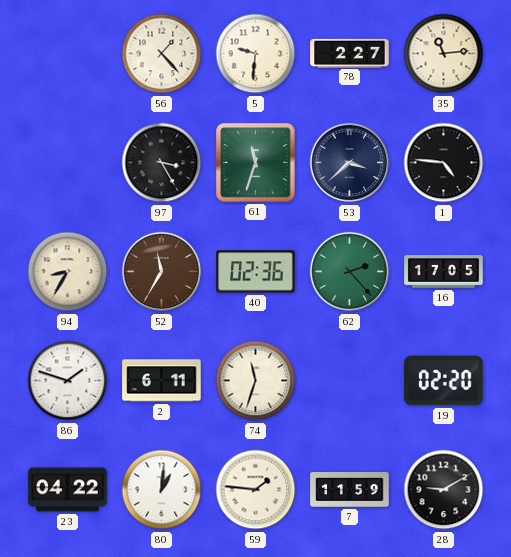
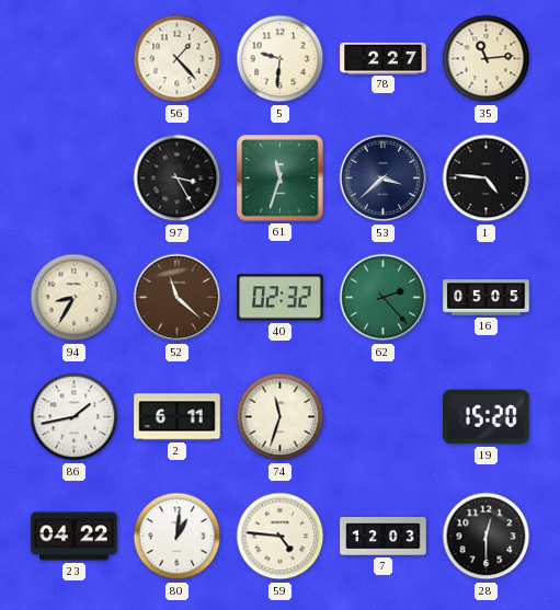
52: 11:35 -> 11:22 (178, 298)
40: 02:36 -> 02:32 (281, 298)
16: 17:05 -> 05:05 (487, 298)
86: 1:48 -> 1:43 (75, 417)
19: 02:20 -> 15:20 (487, 417)
59: 1:46 -> 4:46 (281, 537)
7: 11:59 -> 12:03 (384, 537)
28: 9:10 -> 12:30 (487, 537)
